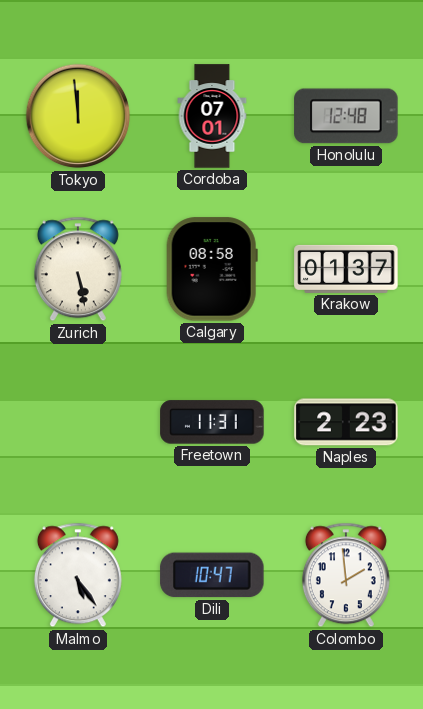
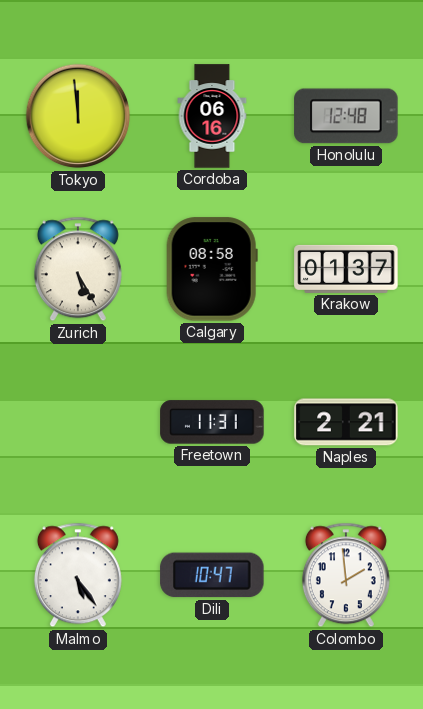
Cordoba: 07:01 -> 06:16 (212, 116)
Zurich: 5:28 -> 5:25 (78, 269)
Naples: 2:23 -> 2:21 (346, 422)
